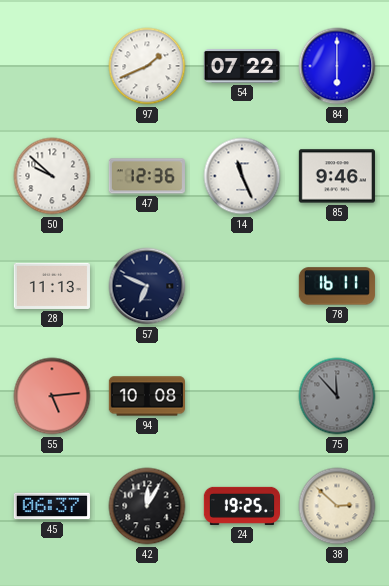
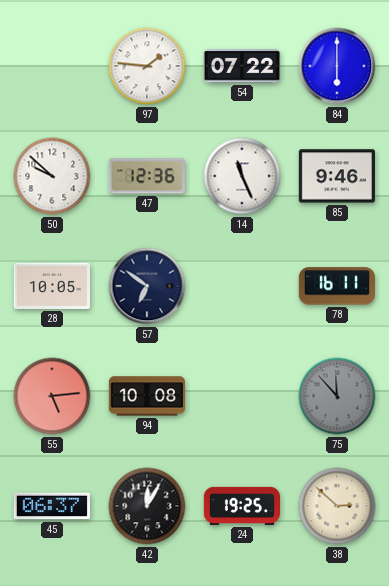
97: 1:41 -> 1:46 (147, 66)
28: 11:13 -> 10:05 (52, 286)
57: 6:49 -> 6:51 (147, 286)
